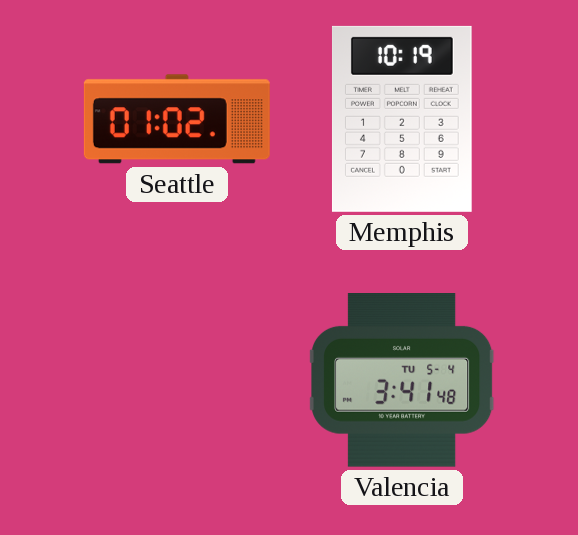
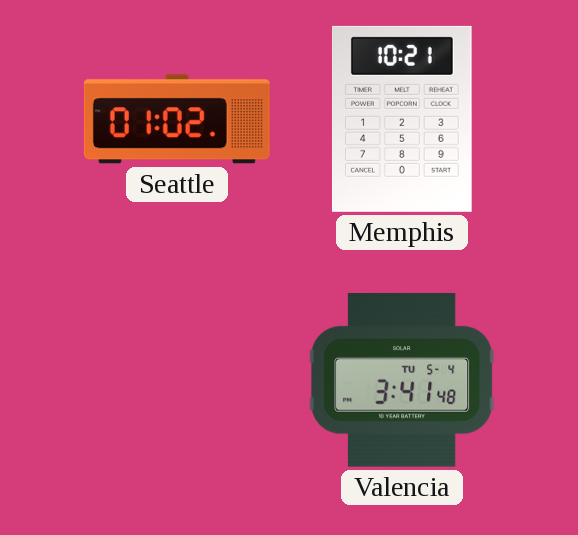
Memphis: 10:19 -> 10:21 (402, 119)
